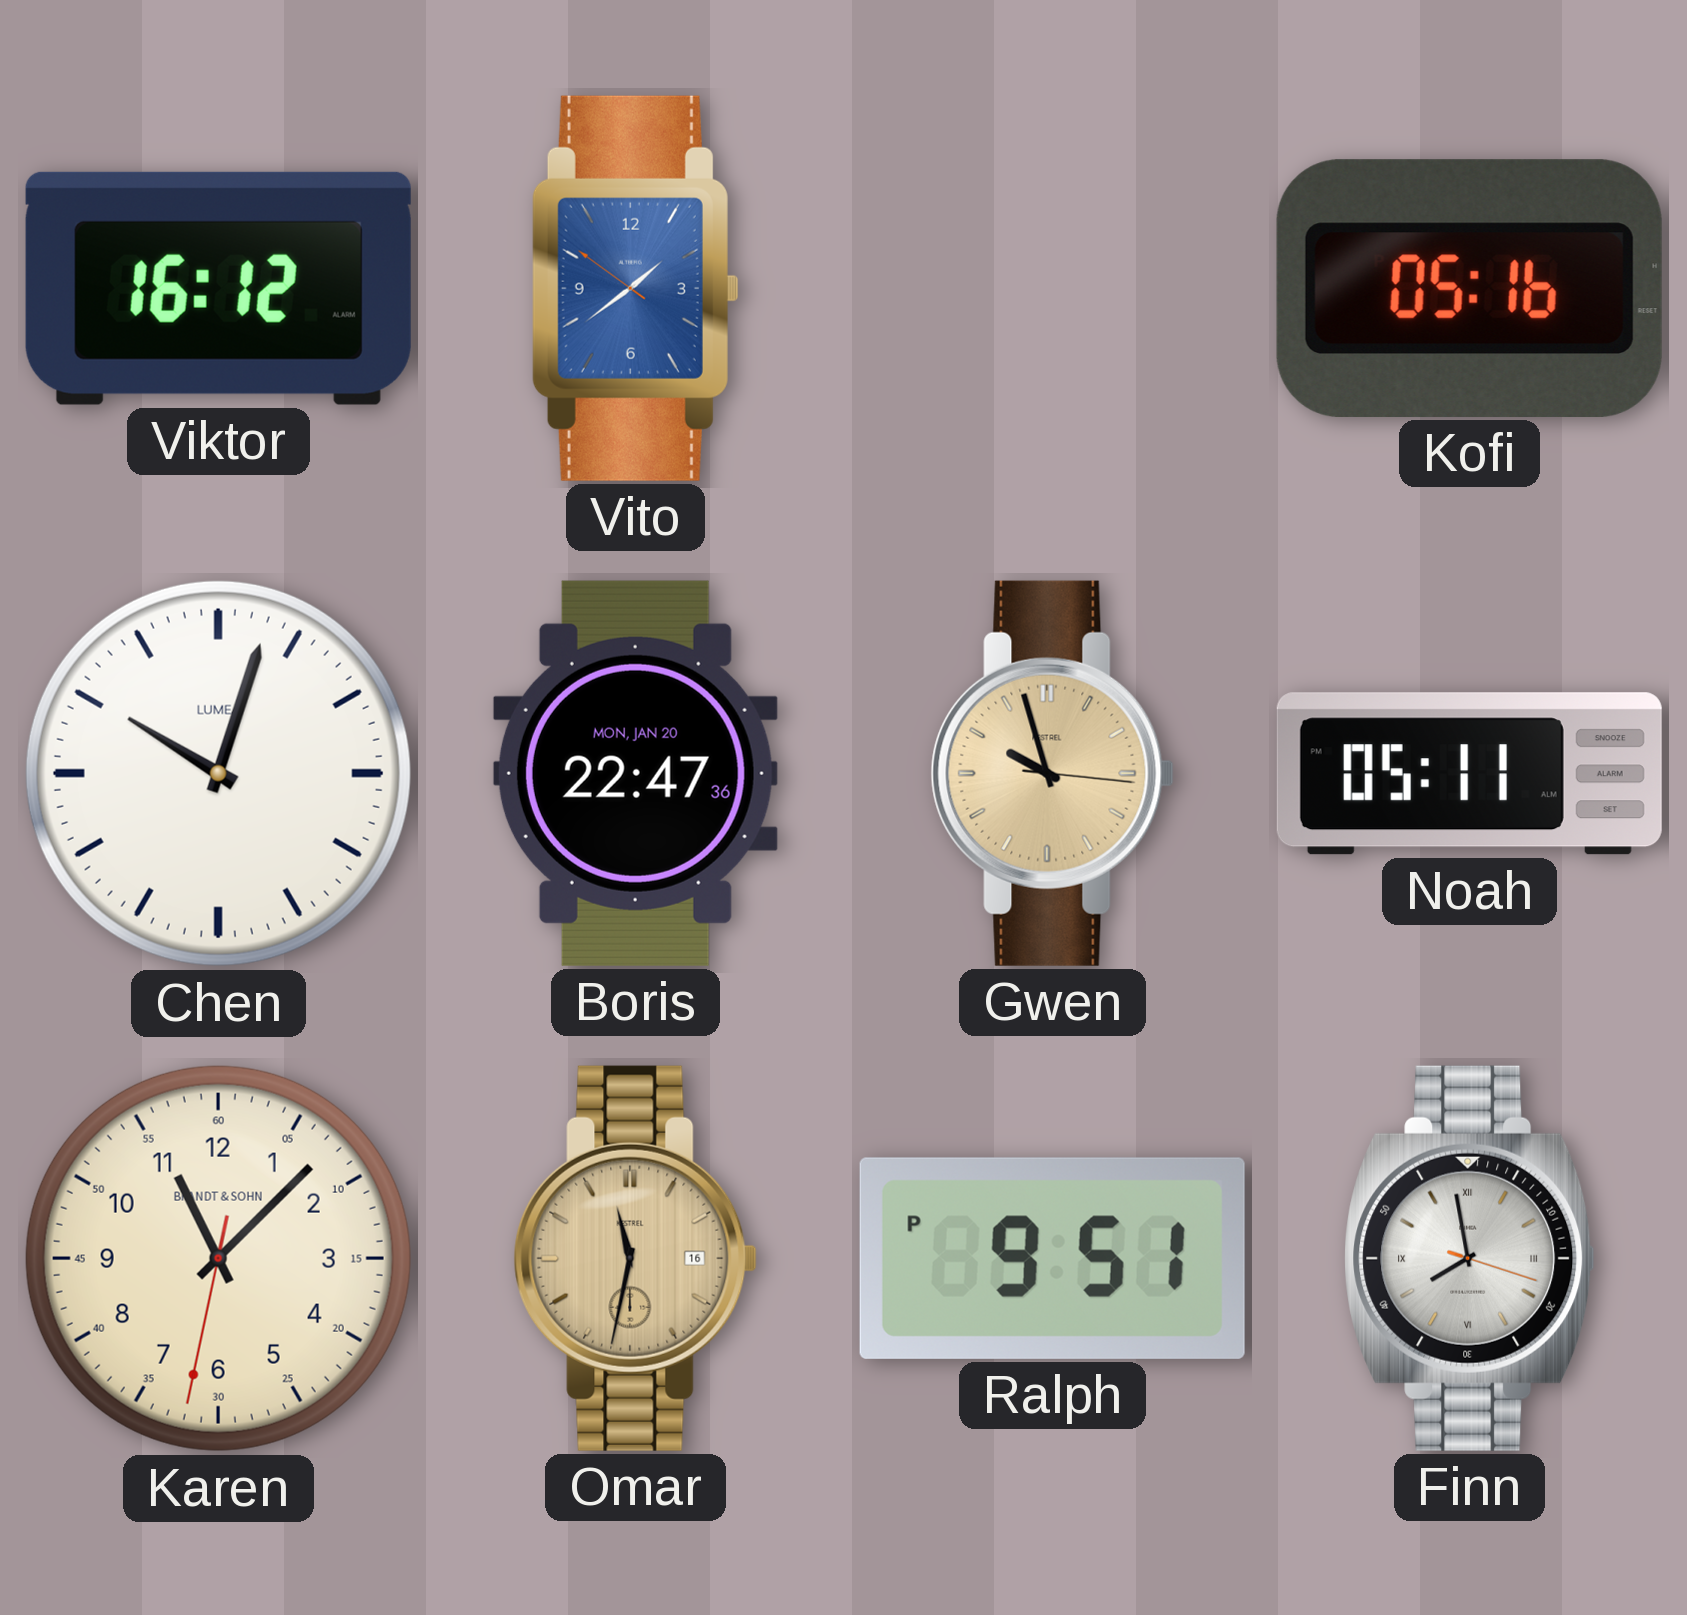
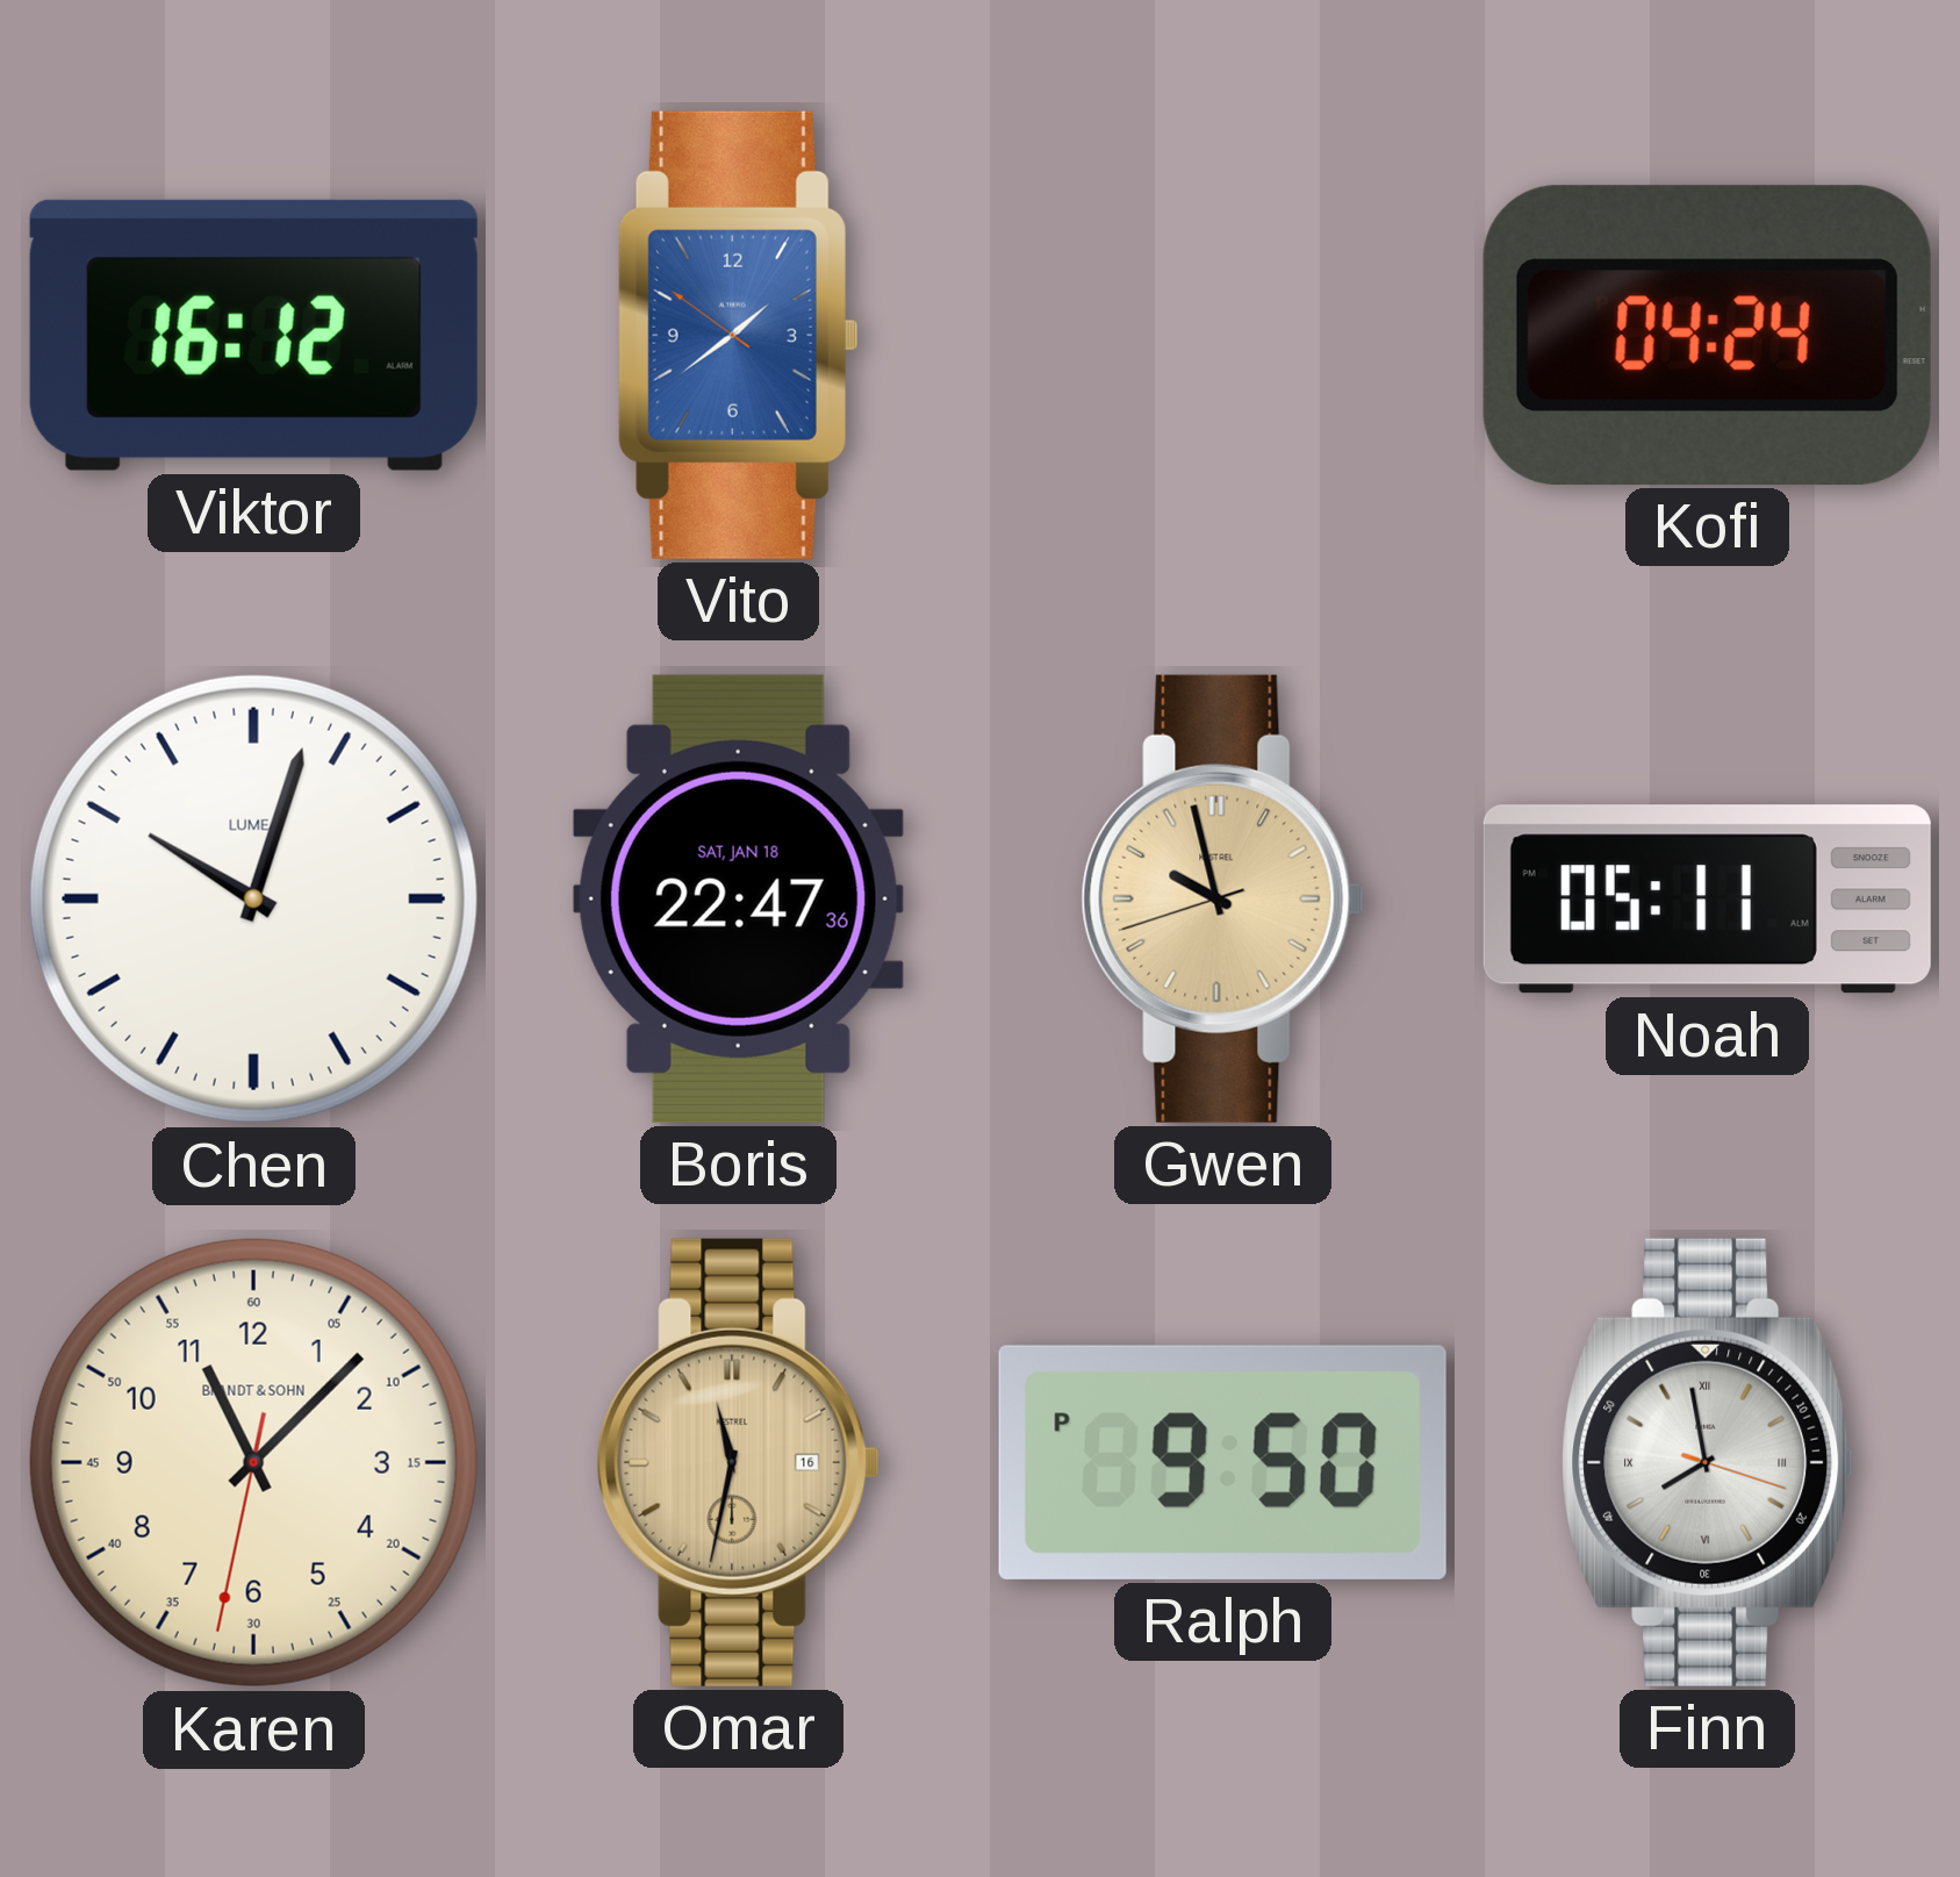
Kofi: 05:16 -> 04:24 (1707, 335)
Boris date: MON, JAN 20 -> SAT, JAN 18 (738, 898)
Gwen: 9:57:16 -> 9:57:42 (1222, 898)
Ralph: 9:51 -> 9:50 (1222, 1462)
